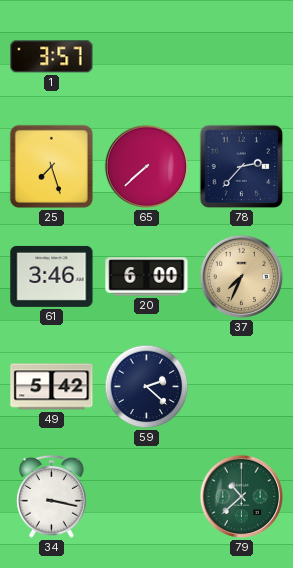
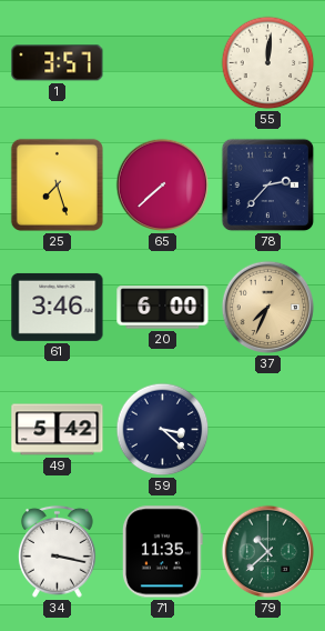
55: none -> 12:01 (268, 63)
59: 2:22 -> 3:22 (163, 430)
71: none -> 11:35 (162, 552)
